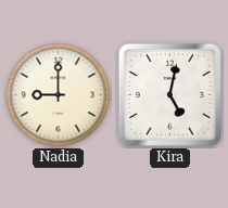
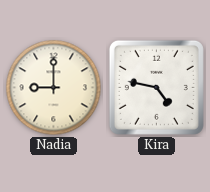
Kira: 5:02 -> 4:47 (156, 87)
